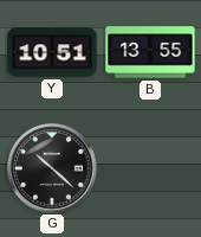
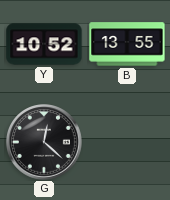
Y: 10:51 -> 10:52 (44, 44)
G: 10:22 -> 12:22 (45, 143)
